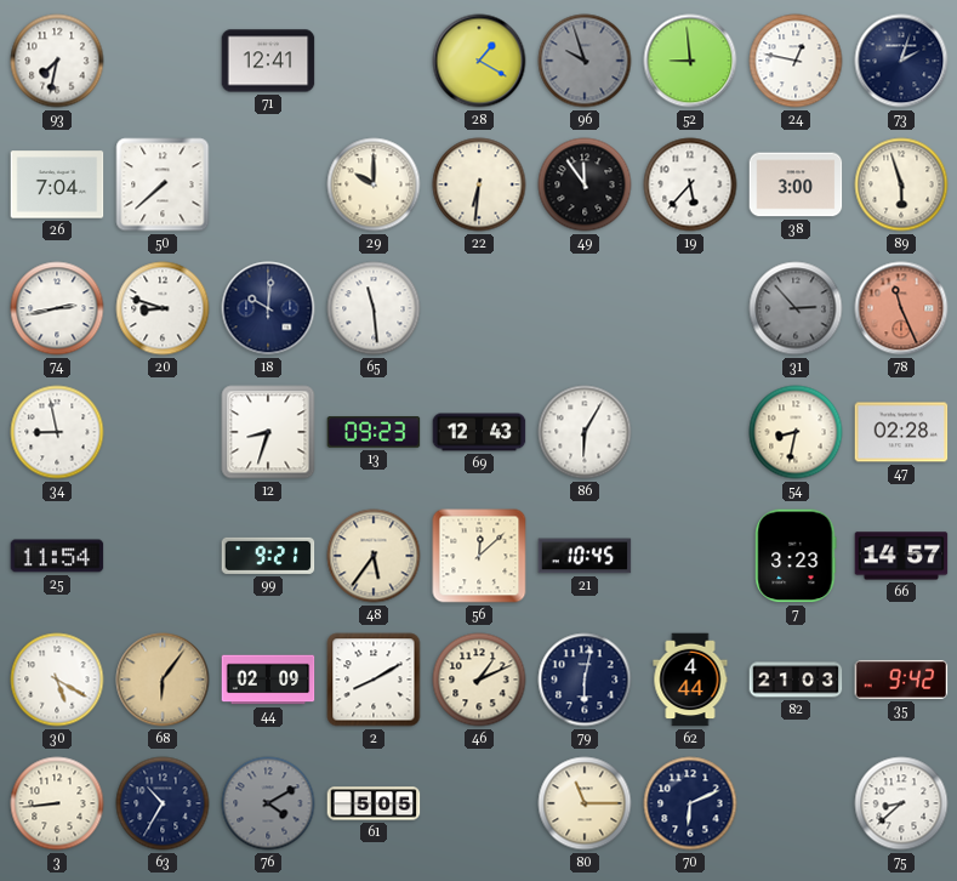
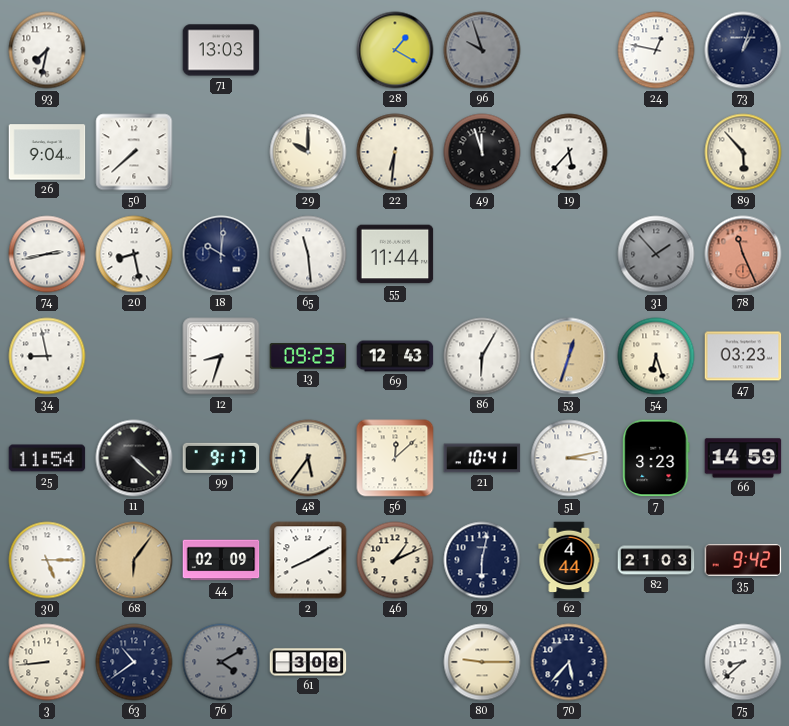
71: 12:41 -> 13:03 (221, 50)
52: 8:59 -> none (690, 61)
73: 2:03 -> 1:03 (743, 50)
26: 7:04 -> 9:04 (47, 152)
49: 11:54 -> 11:57 (482, 152)
38: 3:00 -> none (796, 184)
89: 5:57 -> 5:53 (743, 152)
20: 8:48 -> 8:28 (134, 254)
55: none -> 11:44 (395, 254)
31: 2:53 -> 1:53 (656, 254)
53: none -> 12:33 (569, 356)
54: 8:32 -> 6:27 (656, 356)
47: 02:28 -> 03:23 (743, 356)
11: none -> 4:22 (134, 458)
99: 9:21 -> 9:17 (221, 458)
21: 10:45 -> 10:41 (482, 458)
51: none -> 3:13 (569, 458)
66: 14:57 -> 14:59 (743, 458)
30: 5:20 -> 5:15 (47, 560)
63: 10:35 -> 10:39 (134, 662)
61: 5:05 -> 3:08 (308, 662)
80: 11:15 -> 9:15 (482, 662)
70: 6:11 -> 5:37 (569, 662)
